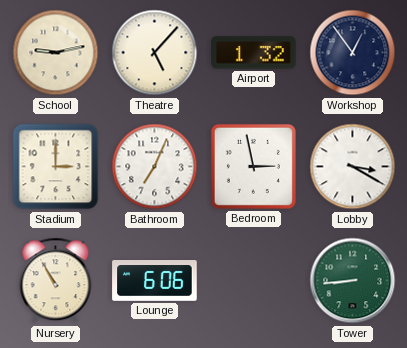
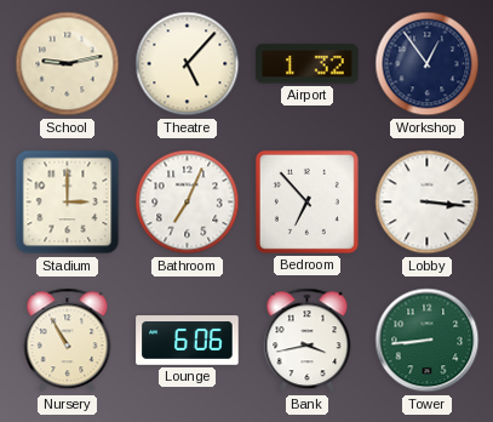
Bedroom: 2:58 -> 6:53 (306, 201)
Lobby: 3:20 -> 3:16 (428, 203)
Bank: none -> 3:43 (308, 341)
